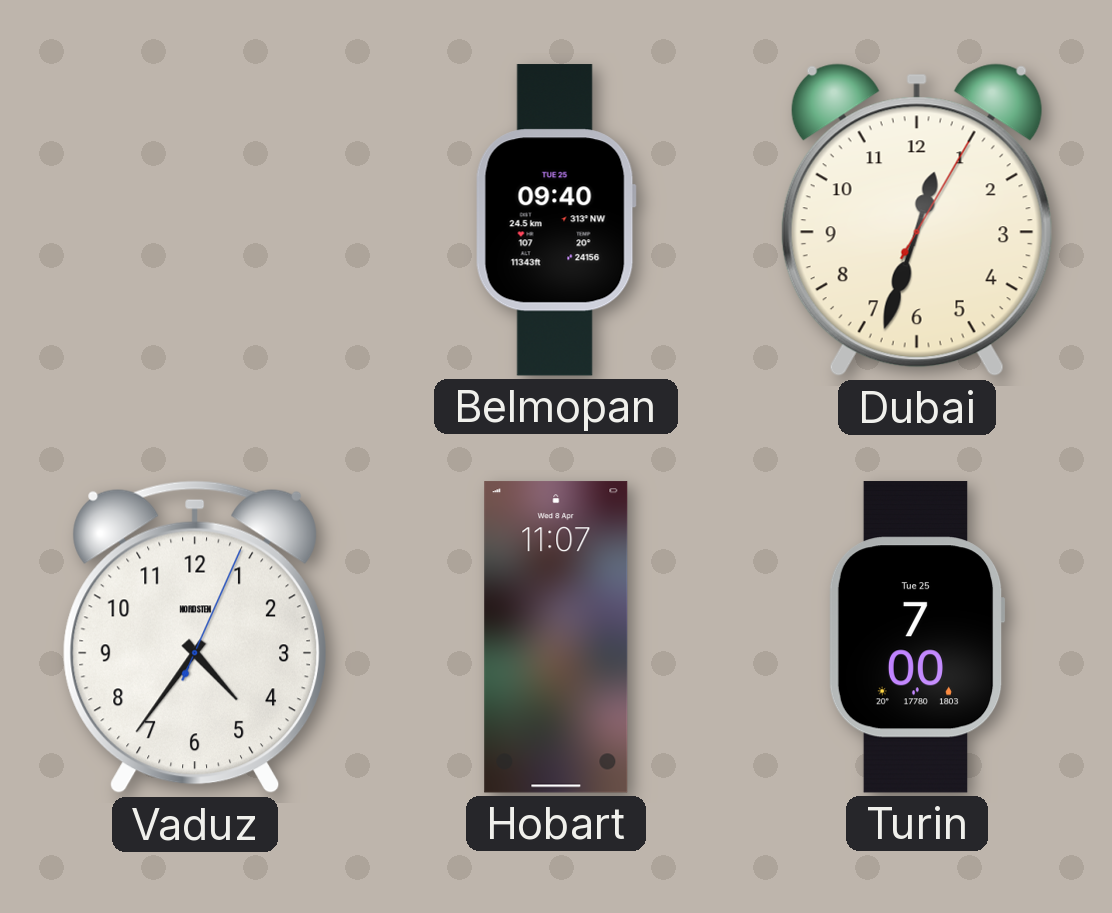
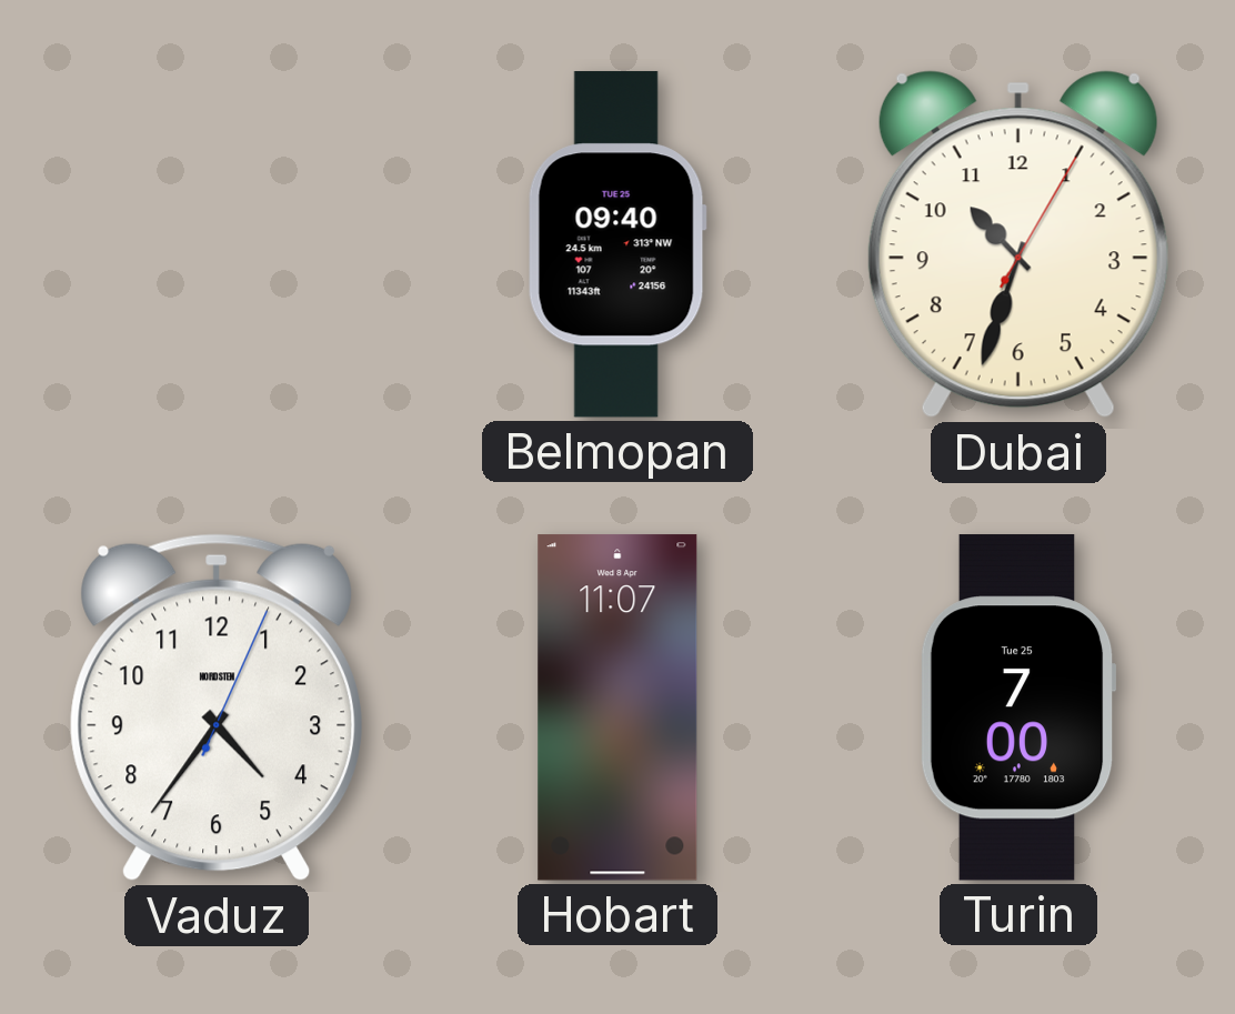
Dubai: 12:33 -> 10:33 (1018, 244)
